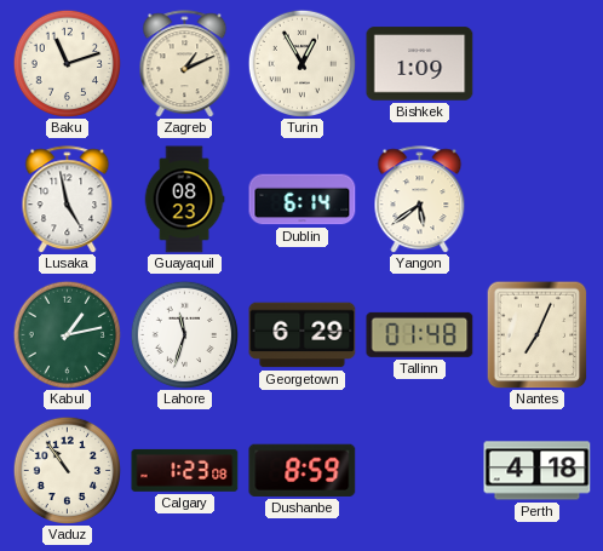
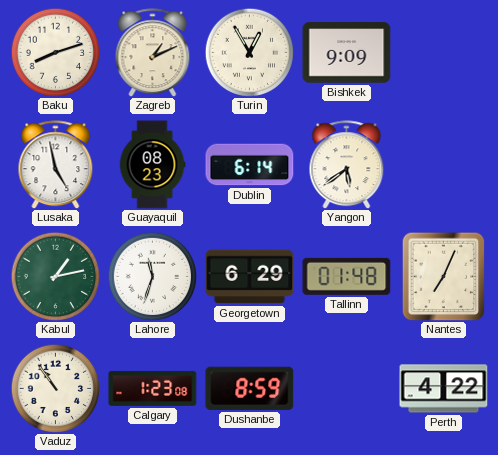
Baku: 11:12 -> 8:12 (55, 52)
Bishkek: 1:09 -> 9:09 (347, 53)
Perth: 4:18 -> 4:22 (444, 389)
